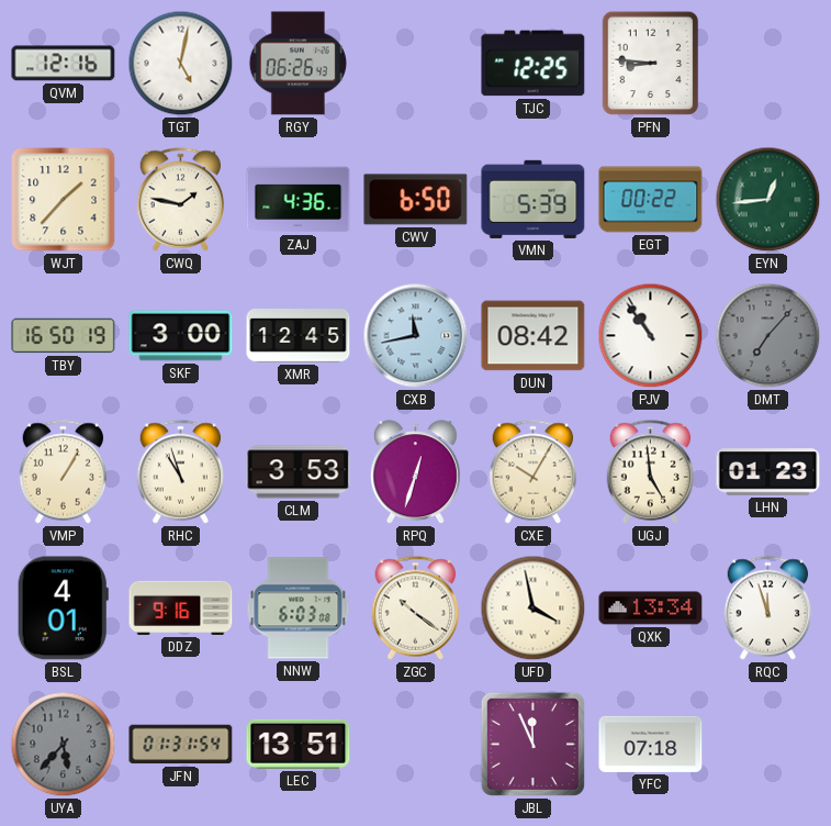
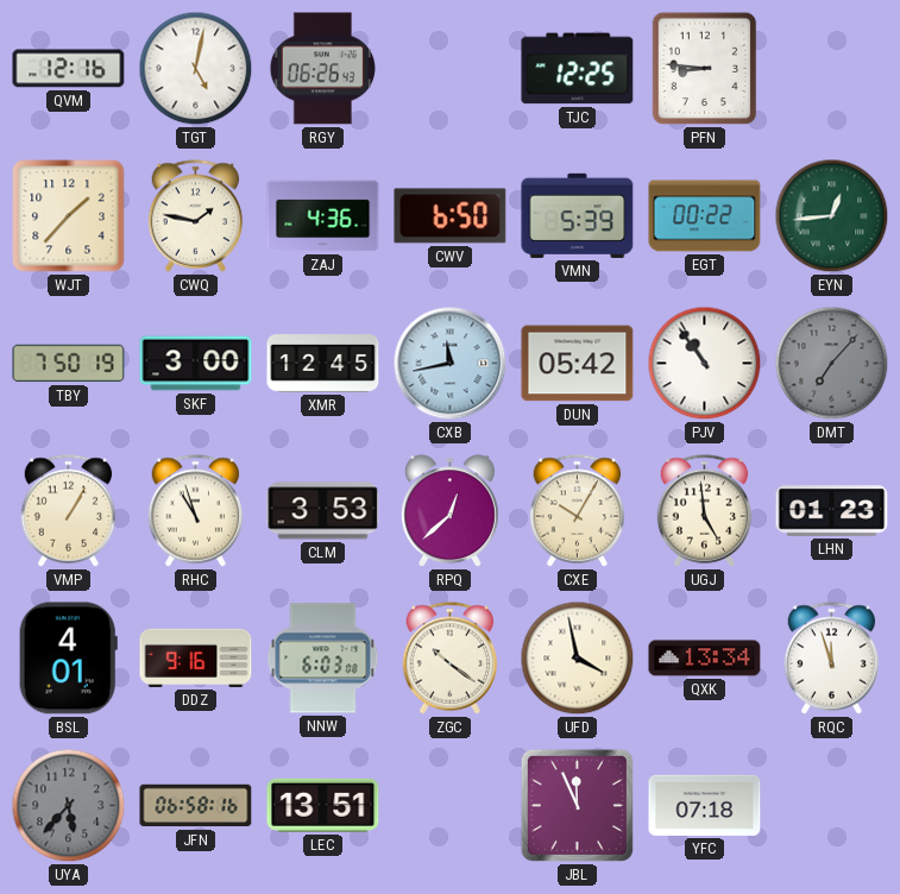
TBY: 16:50 -> 7:50 (69, 364)
DUN: 08:42 -> 05:42 (578, 364)
RPQ: 12:33 -> 12:38 (449, 511)
JFN: 01:31 -> 06:58 (196, 806)
